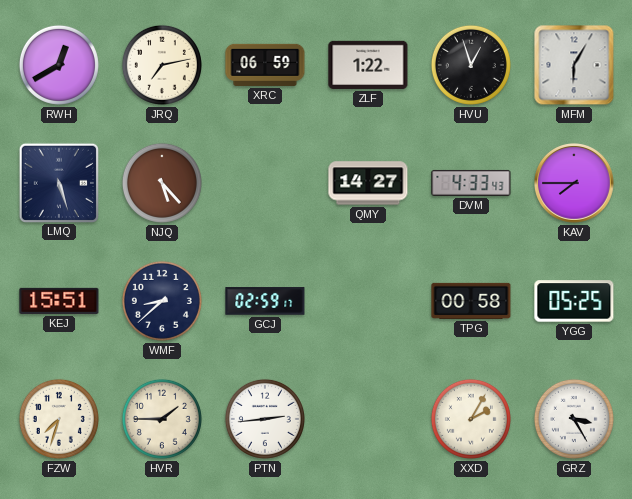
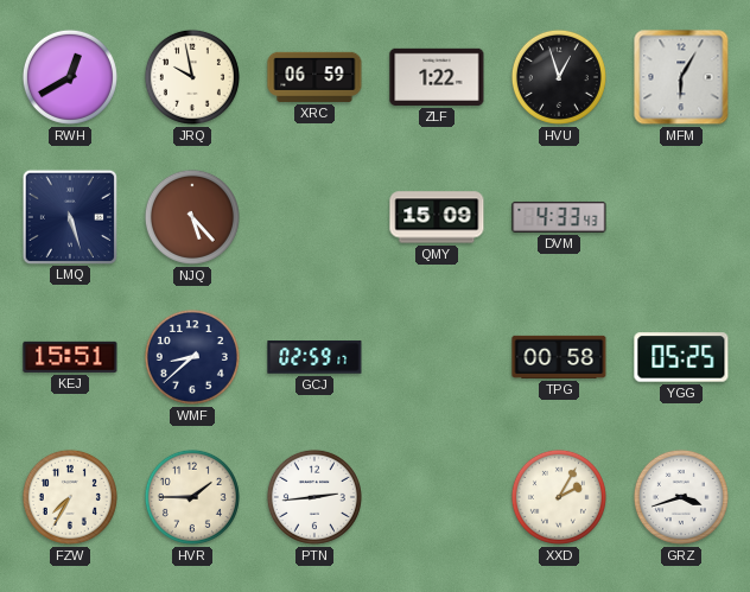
JRQ: 7:13 -> 9:58 (192, 77)
QMY: 14:27 -> 15:09 (437, 217)
KAV: 7:45 -> none (575, 184)
FZW: 7:33 -> 7:35 (70, 497)
GRZ: 3:25 -> 3:42 (681, 497)
